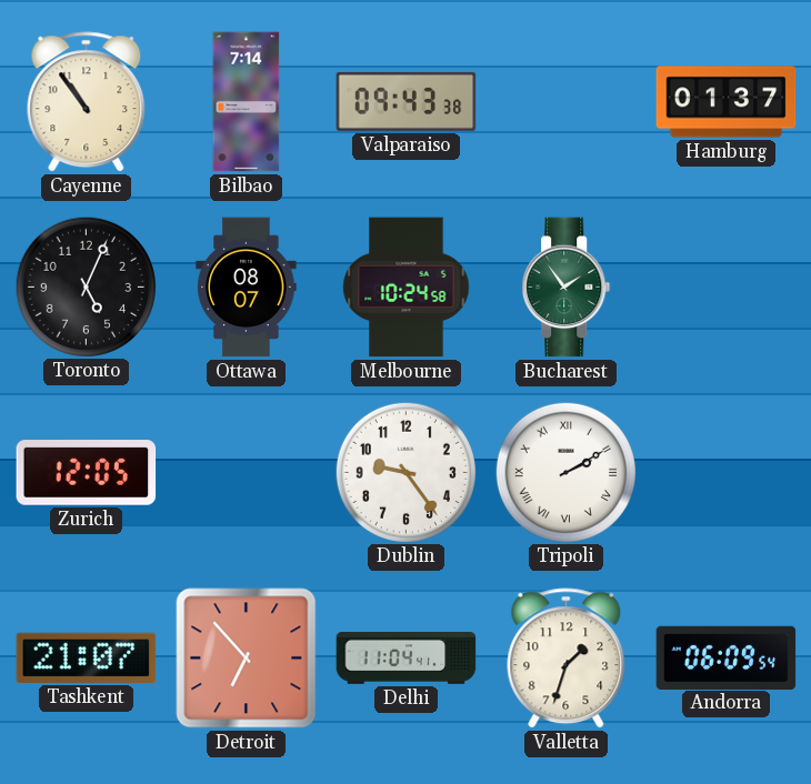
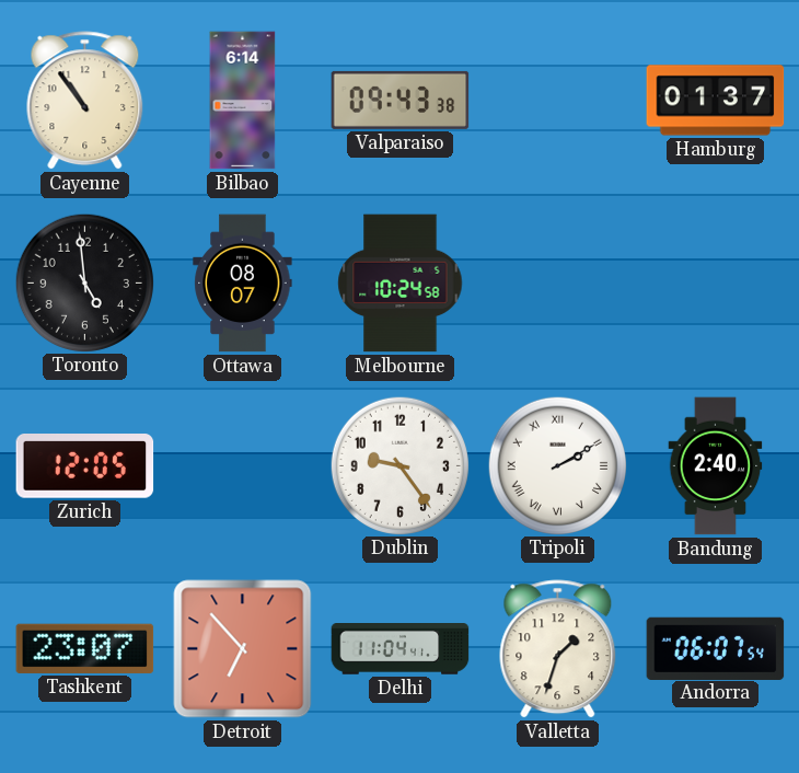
Bilbao: 7:14 -> 6:14 (243, 101)
Toronto: 5:04 -> 4:59 (84, 282)
Bucharest: 1:54 -> none (567, 288)
Bandung: none -> 2:40 (716, 466)
Tashkent: 21:07 -> 23:07 (85, 648)
Andorra: 06:09 -> 06:07 (716, 648)
